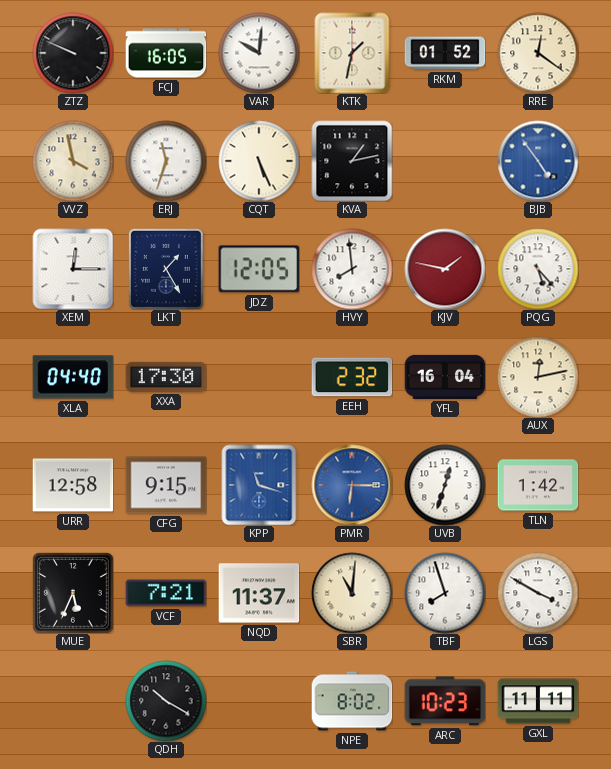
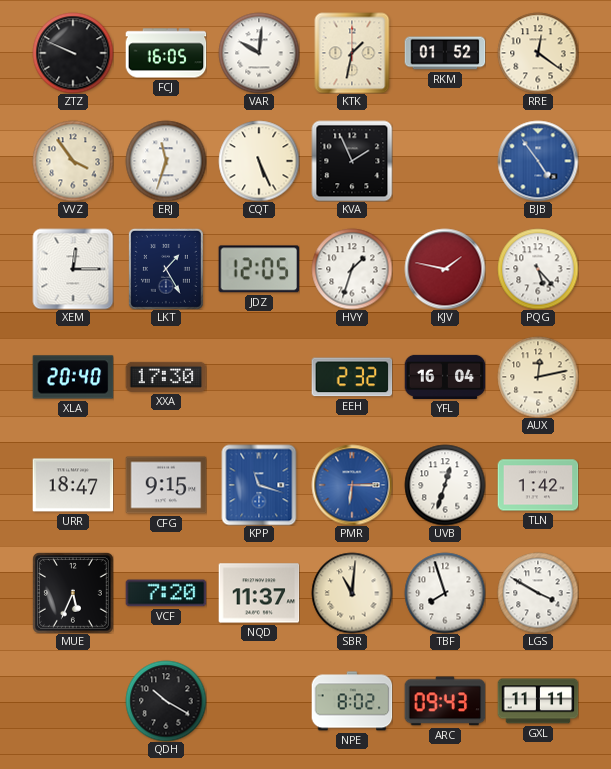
VVZ: 3:58 -> 3:54 (73, 161)
KVA: 1:13 -> 1:56 (352, 161)
HVY: 7:59 -> 1:33 (352, 269)
XLA: 04:40 -> 20:40 (73, 377)
URR: 12:58 -> 18:47 (73, 485)
VCF: 7:21 -> 7:20 (166, 593)
ARC: 10:23 -> 09:43 (445, 701)
